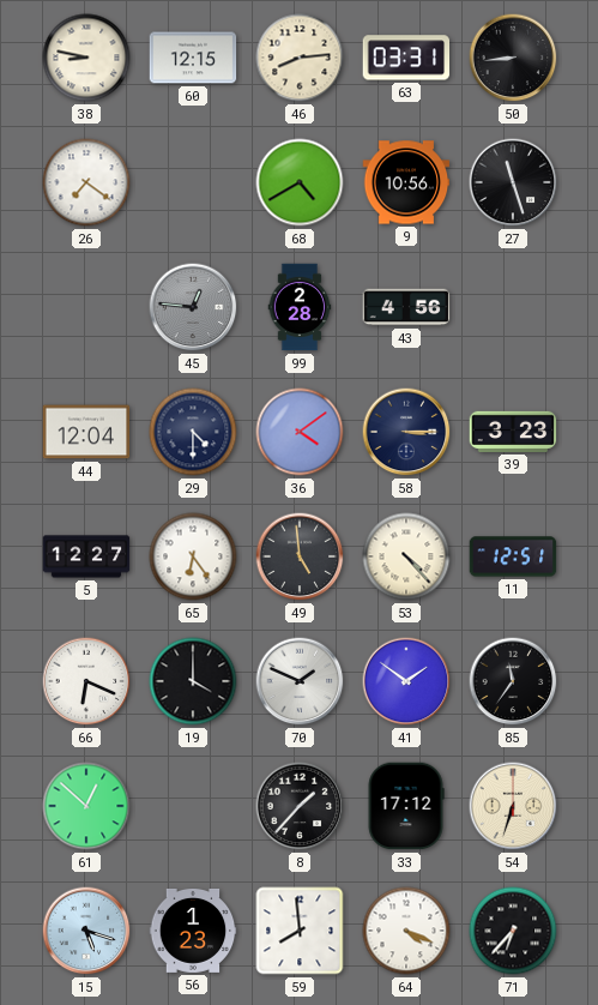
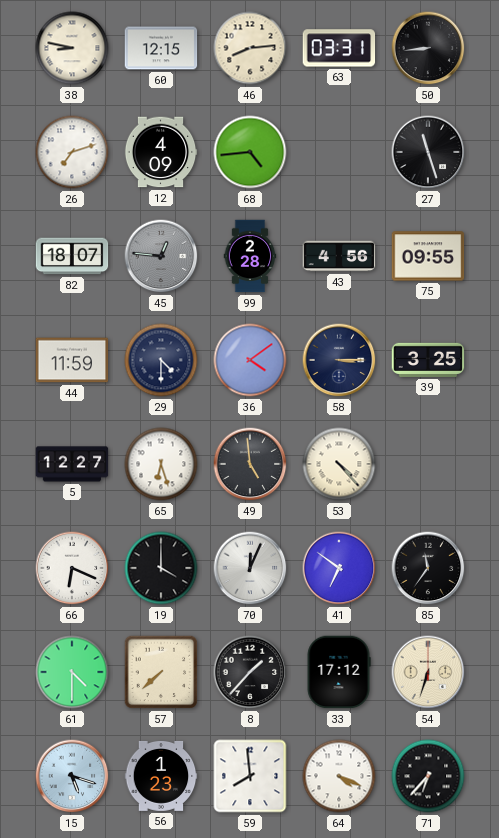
26: 7:21 -> 7:12 (72, 152)
12: none -> 4:09 (161, 152)
68: 4:40 -> 4:44 (250, 152)
9: 10:56 -> none (406, 182)
82: none -> 18:07 (72, 256)
75: none -> 09:55 (428, 256)
44: 12:04 -> 11:59 (72, 360)
39: 3:23 -> 3:25 (428, 360)
65: 6:24 -> 6:27 (161, 464)
11: 12:51 -> none (513, 556)
70: 1:49 -> 12:04 (250, 568)
41: 1:51 -> 6:51 (339, 568)
61: 12:52 -> 4:30 (72, 672)
57: none -> 7:38 (161, 672)
